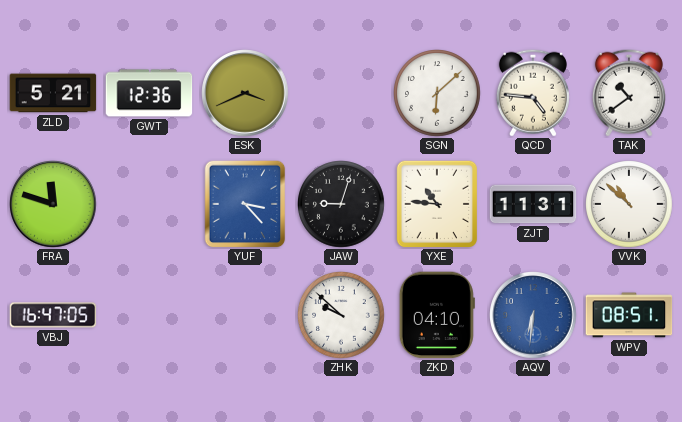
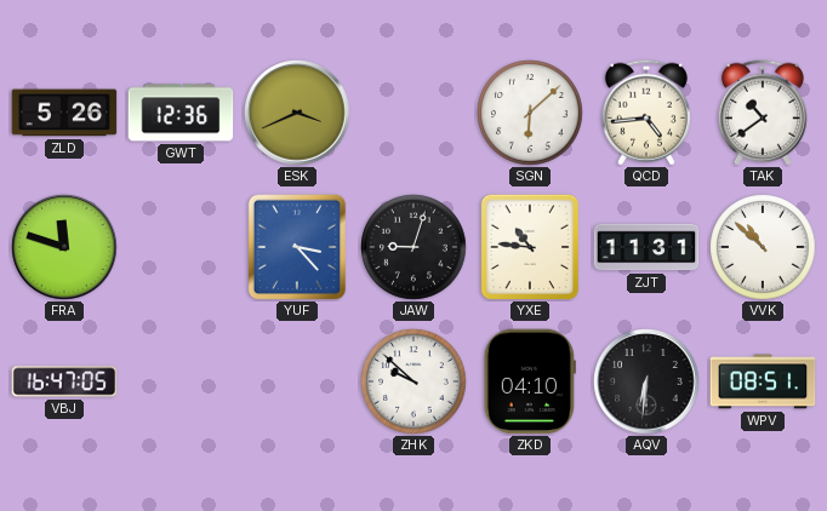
ZLD: 5:21 -> 5:26 (64, 113)
QCD: 4:46 -> 4:44 (646, 113)
AQV dial: blue -> black (646, 381)
